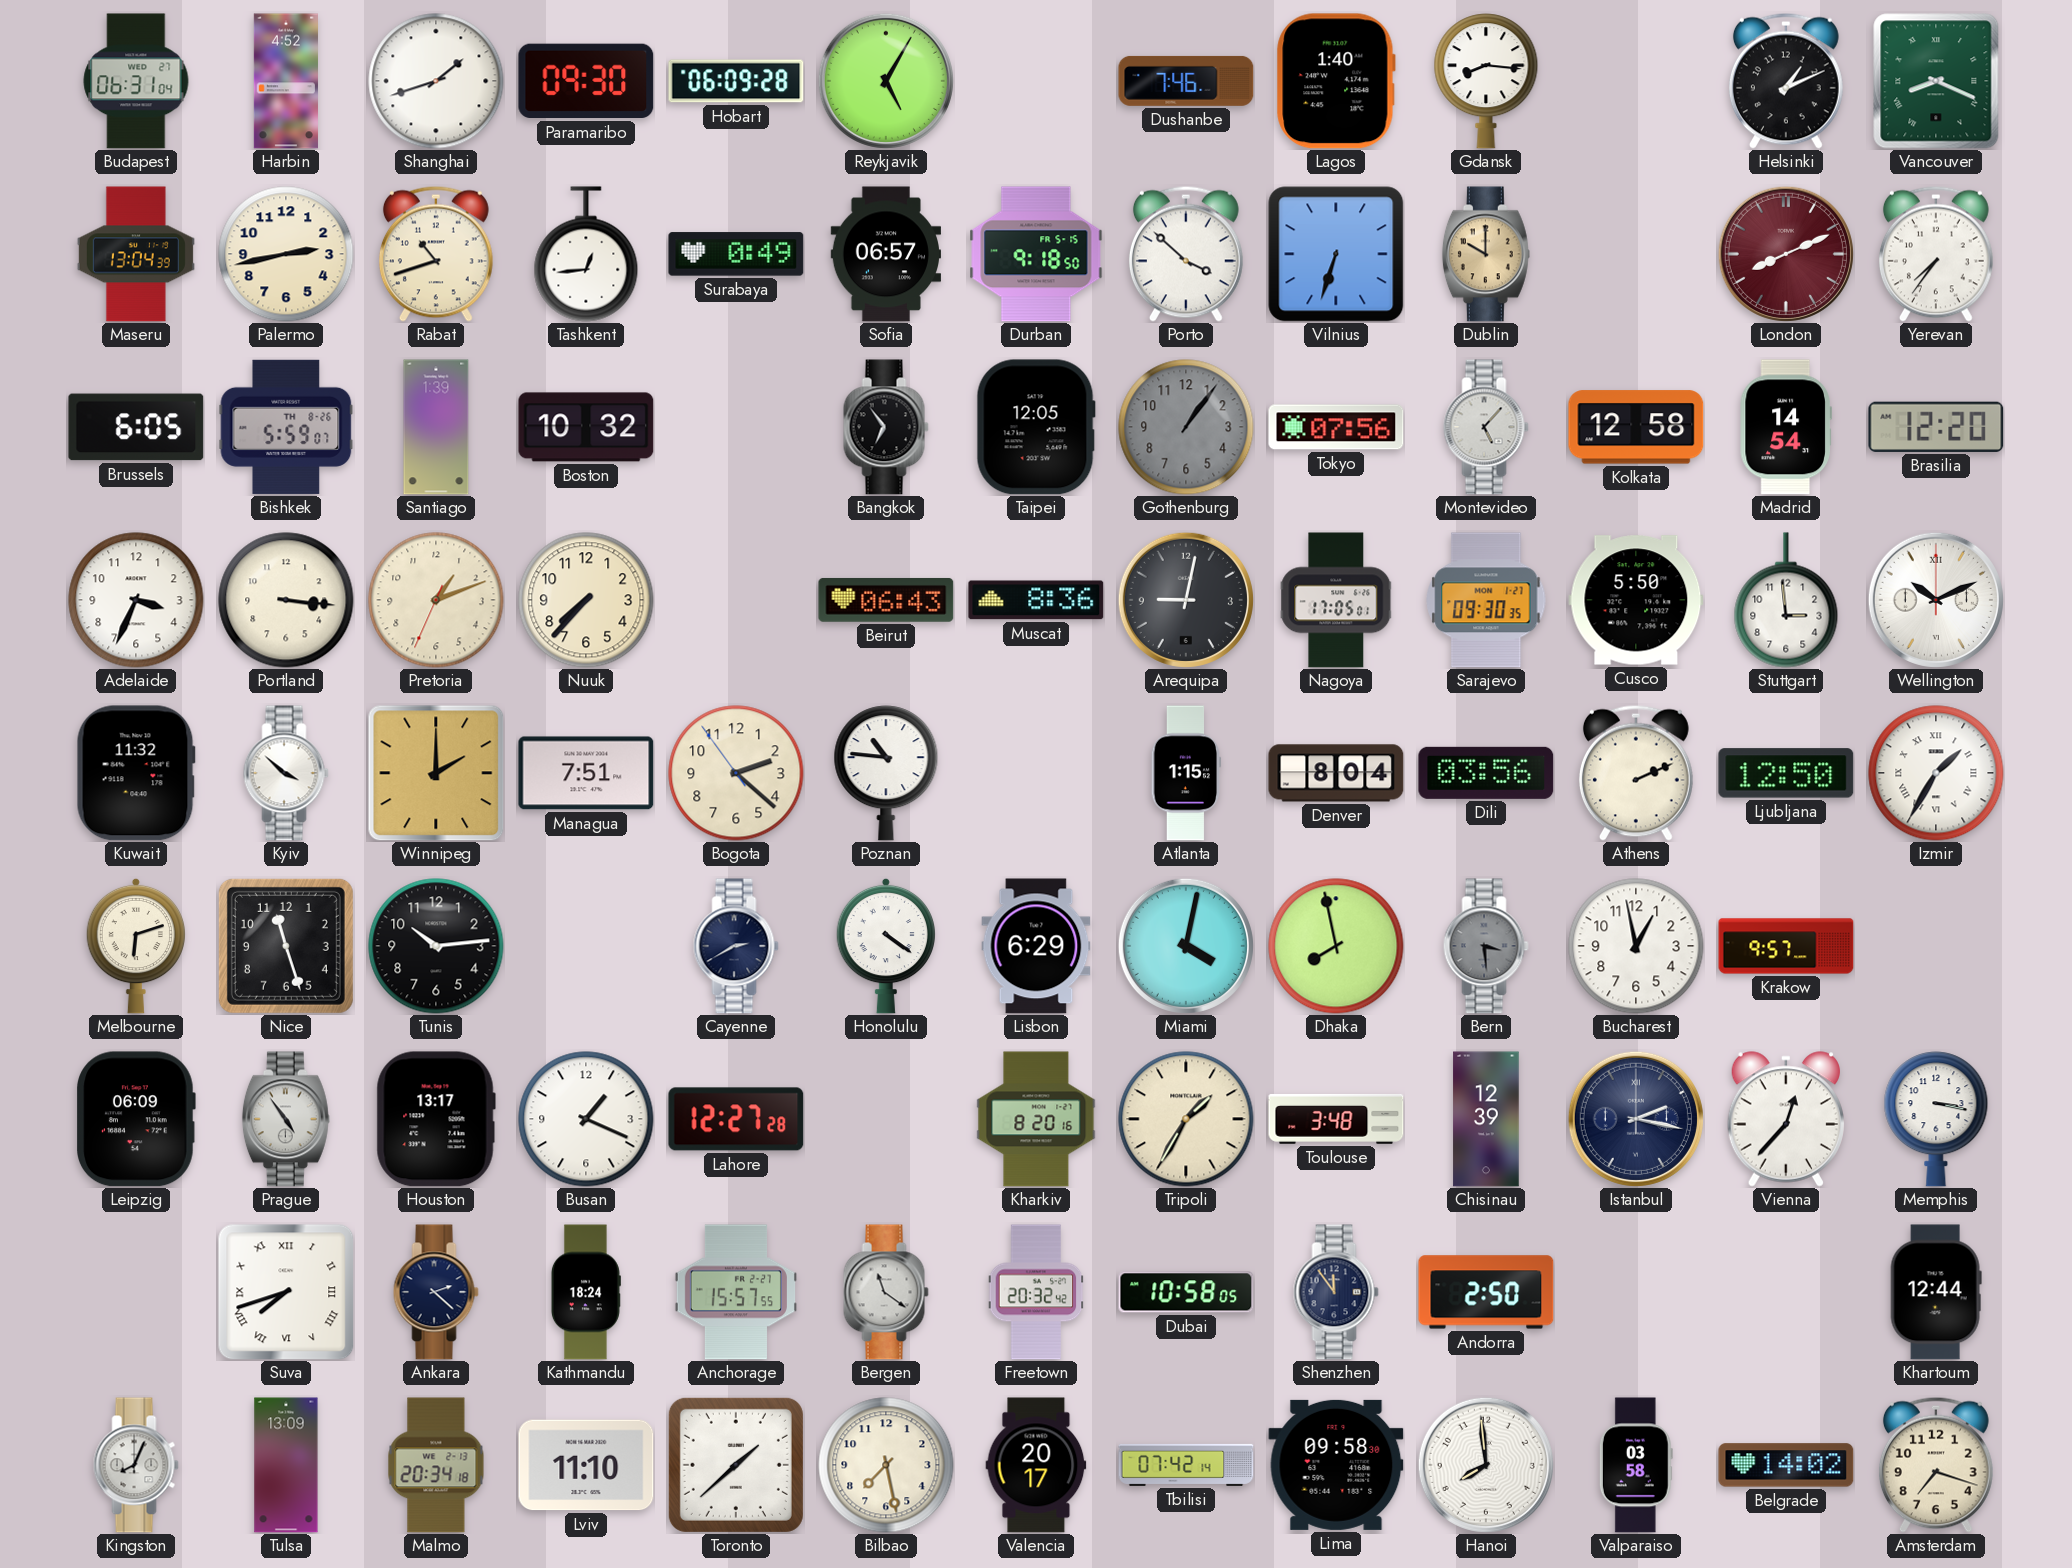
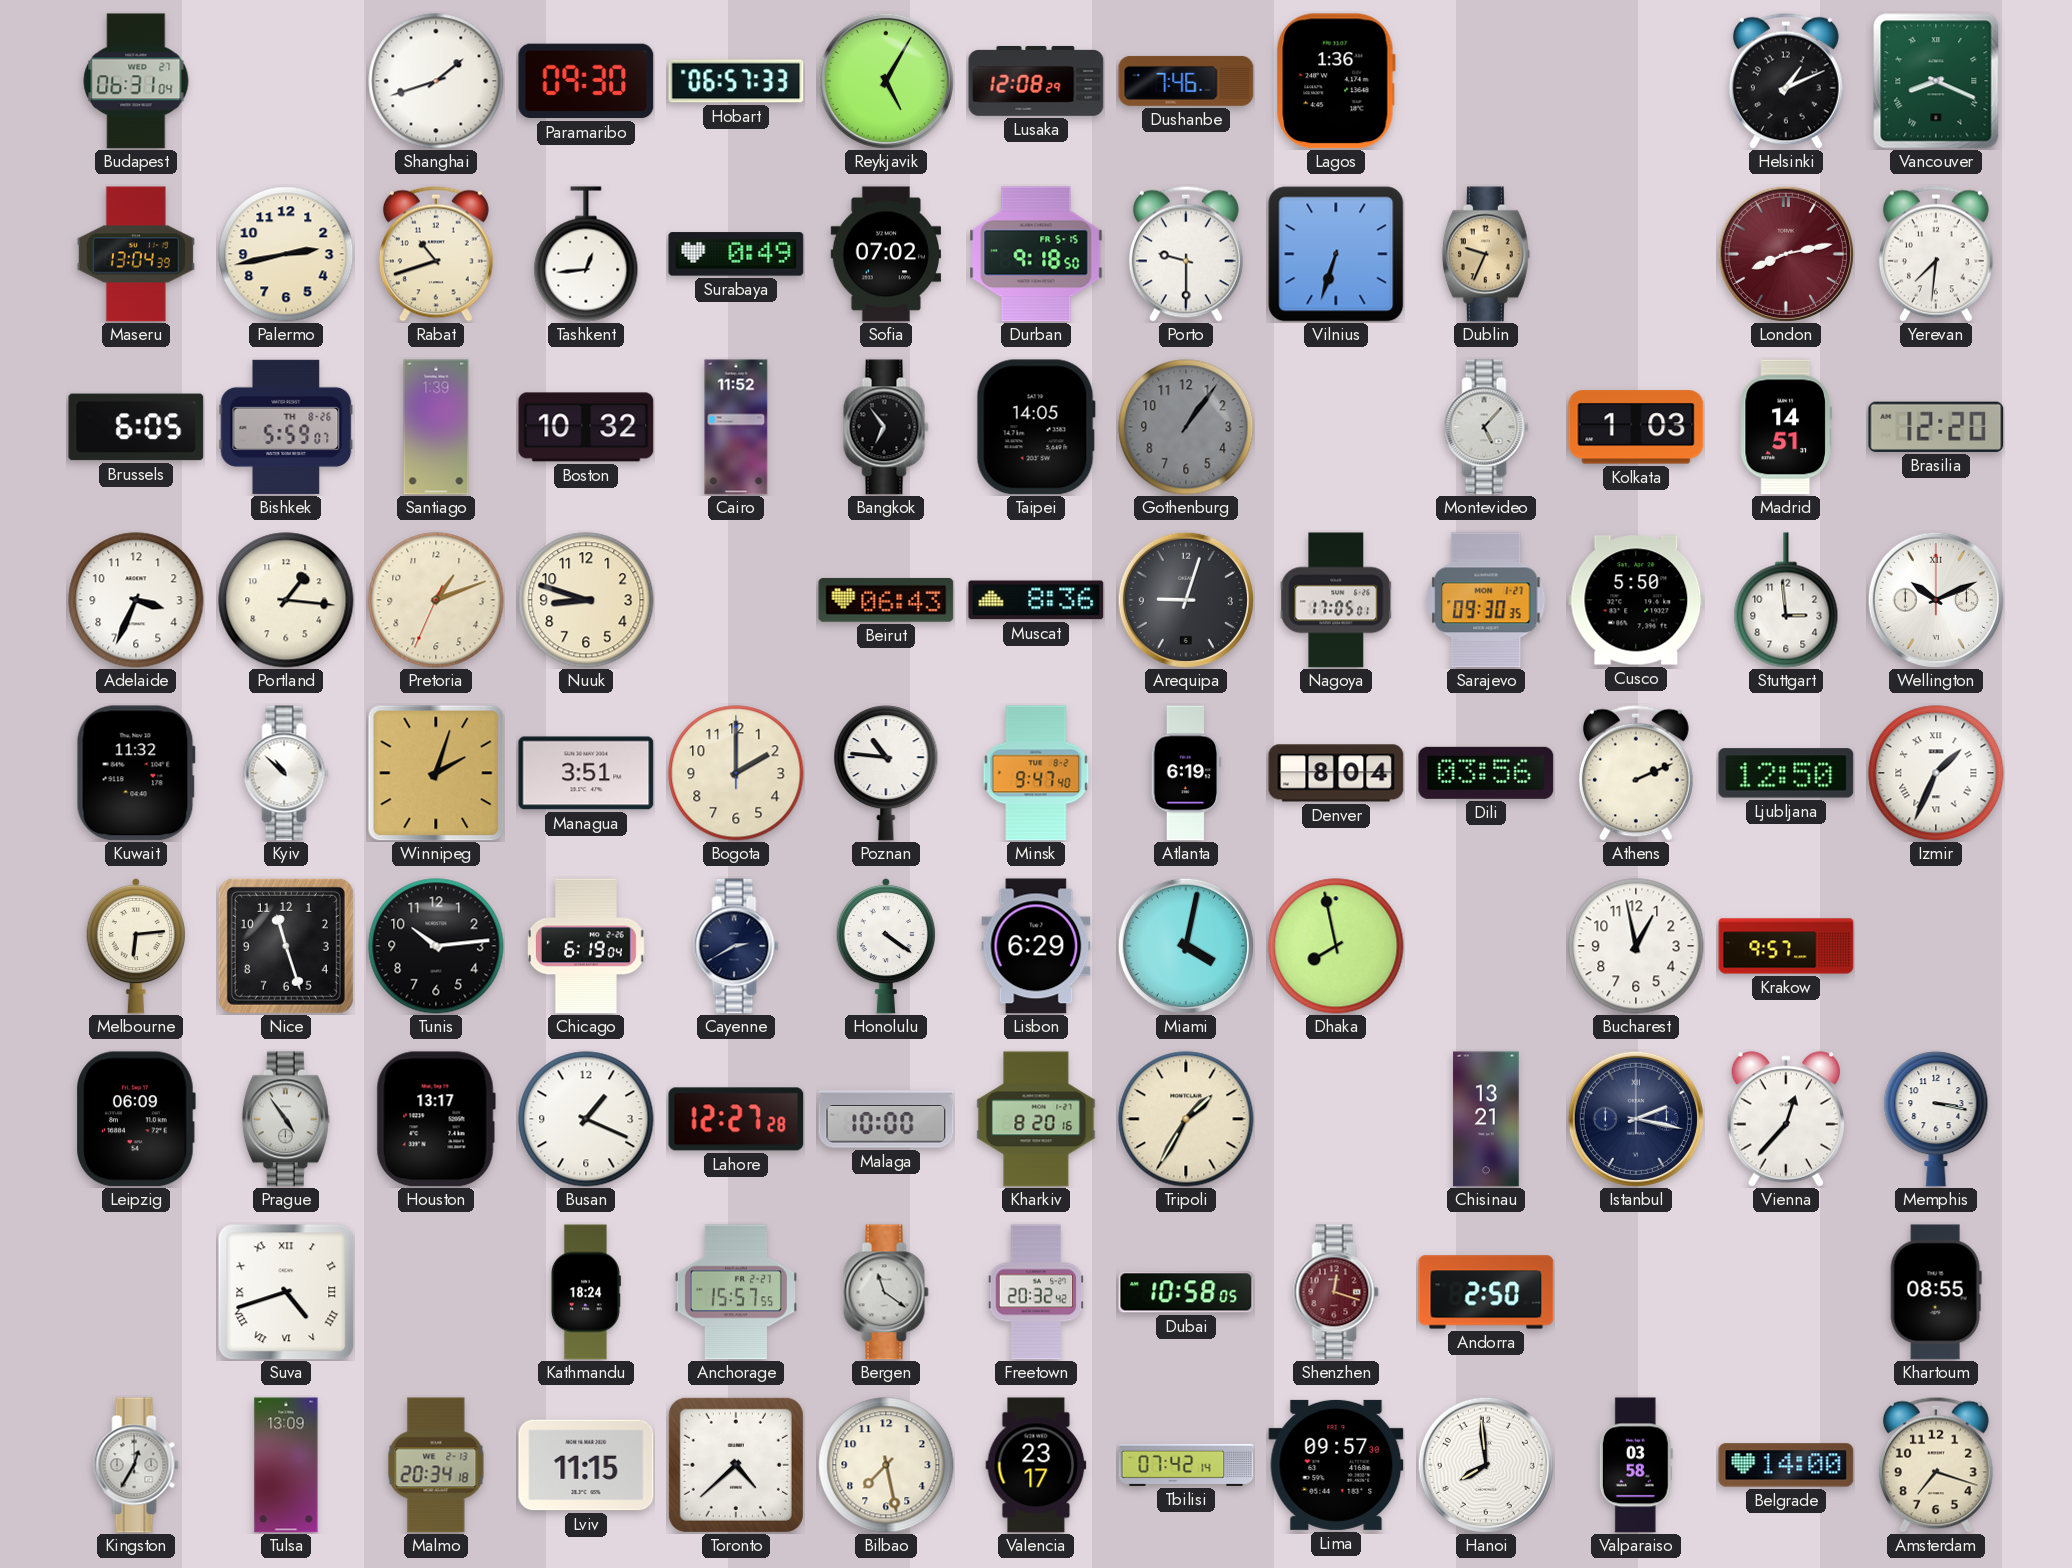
Harbin: 4:52 -> none (286, 81)
Hobart: 06:09 -> 06:57 (736, 81)
Lusaka: none -> 12:08 (1036, 81)
Lagos: 1:40 -> 1:36 (1336, 81)
Gdansk: 8:16 -> none (1486, 81)
Sofia: 06:57 -> 07:02 (885, 254)
Porto: 3:52 -> 9:30 (1186, 254)
Dublin: 10:00 -> 9:34 (1486, 254)
London: 8:11 -> 8:13 (1786, 254)
Yerevan: 7:36 -> 7:31 (1936, 254)
Cairo: none -> 11:52 (736, 427)
Taipei: 12:05 -> 14:05 (1036, 427)
Tokyo: 07:56 -> none (1336, 427)
Kolkata: 12:58 -> 1:03 (1636, 427)
Madrid: 14:54 -> 14:51 (1786, 427)
Portland: 3:16 -> 1:16 (286, 600)
Nuuk: 7:37 -> 8:48 (586, 600)
Arequipa: 9:02 -> 9:03 (1186, 600)
Kyiv: 3:52 -> 10:52 (286, 773)
Winnipeg: 2:00 -> 2:03 (436, 773)
Managua: 7:51 -> 3:51 (586, 773)
Bogota: 2:21 -> 2:00 (736, 773)
Minsk: none -> 9:47 (1036, 773)
Atlanta: 1:15 -> 6:19 (1186, 773)
Izmir: 1:35 -> 1:34 (1936, 773)
Melbourne: 6:12 -> 6:14 (135, 946)
Chicago: none -> 6:19 (587, 946)
Bern: 3:29 -> none (1486, 946)
Malaga: none -> 10:00 (886, 1119)
Toulouse: 3:48 -> none (1336, 1119)
Chisinau: 12:39 -> 13:21 (1486, 1119)
Suva: 7:42 -> 4:42 (286, 1292)
Ankara: 2:22 -> none (436, 1292)
Shenzhen: 11:54 -> 12:18 (1336, 1292)
Shenzhen dial: navy -> burgundy (1336, 1292)
Khartoum: 12:44 -> 08:55 (1936, 1292)
Kingston: 8:04 -> 12:35 (136, 1465)
Lviv: 11:10 -> 11:15 (586, 1465)
Toronto: 1:38 -> 4:38 (736, 1465)
Valencia: 20:17 -> 23:17 (1036, 1465)
Lima: 09:58 -> 09:57 (1336, 1465)
Belgrade: 14:02 -> 14:00 (1786, 1465)
